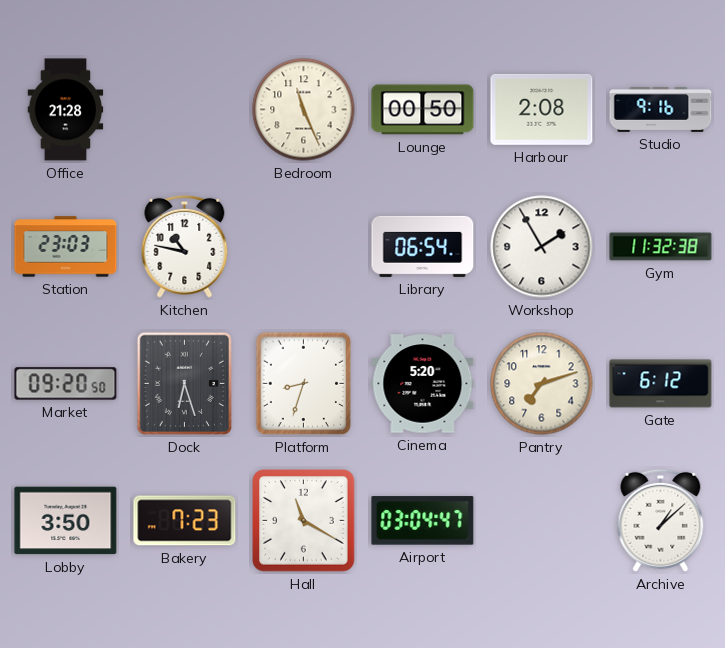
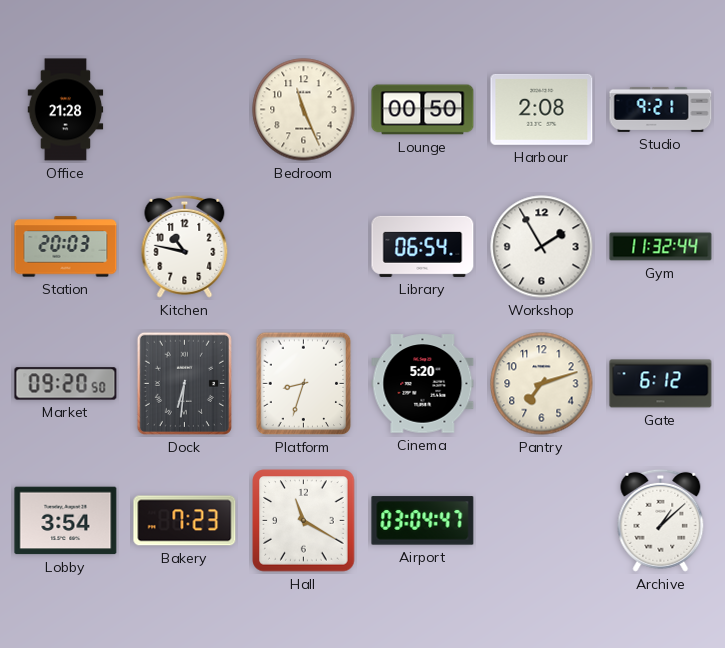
Studio: 9:16 -> 9:21 (661, 109)
Station: 23:03 -> 20:03 (66, 247)
Gym: 11:32:38 -> 11:32:44 (661, 247)
Dock: 6:27 -> 6:31 (184, 383)
Lobby: 3:50 -> 3:54 (66, 521)
